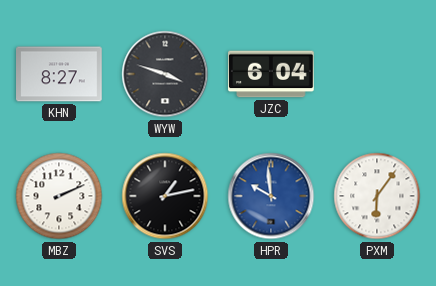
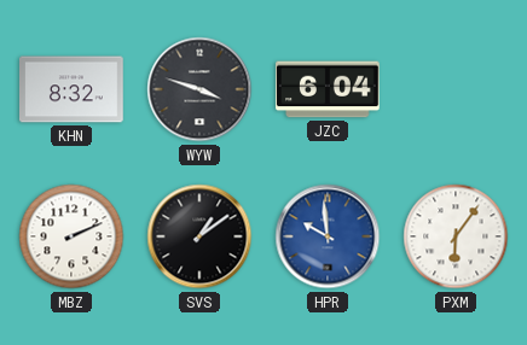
KHN: 8:27 -> 8:32 (71, 89)
SVS: 1:13 -> 1:09 (199, 236)
